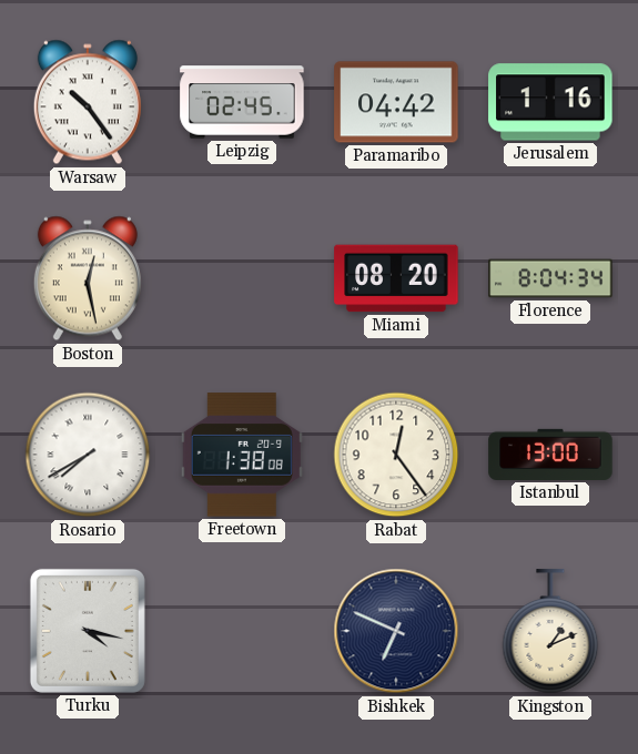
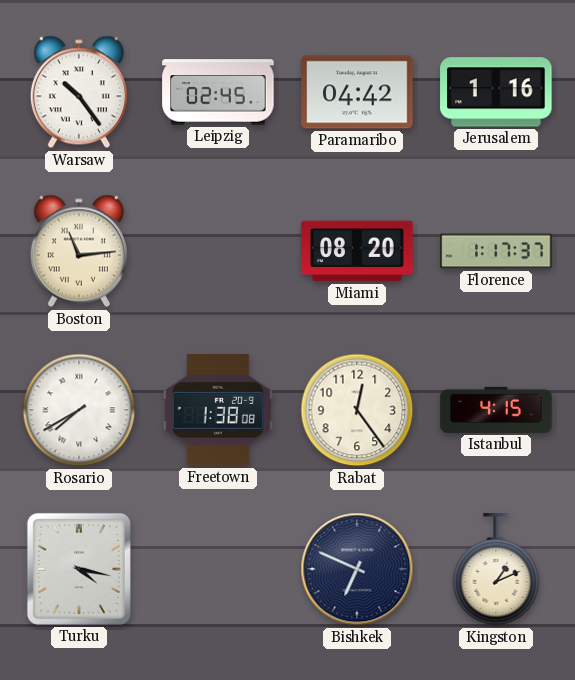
Boston: 12:28 -> 11:14 (79, 251)
Florence: 8:04 -> 1:17 (496, 251)
Istanbul: 13:00 -> 4:15 (496, 410)
